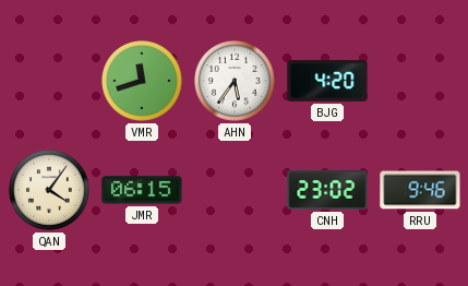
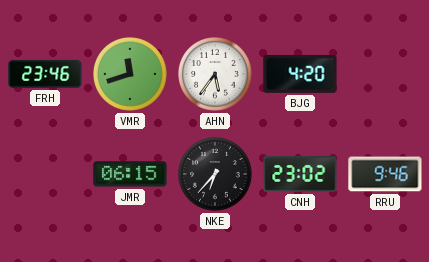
FRH: none -> 23:46 (45, 74)
QAN: 4:06 -> none (50, 191)
NKE: none -> 6:37 (216, 175)
